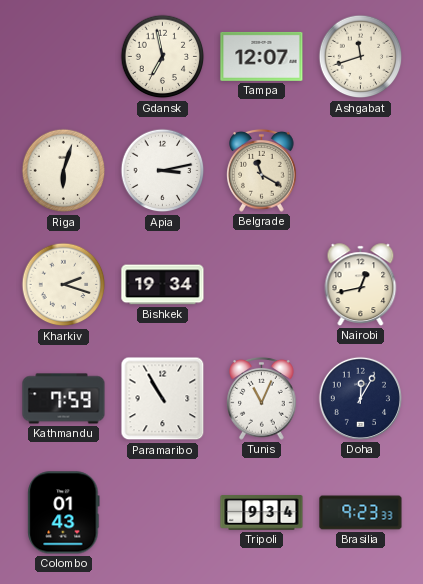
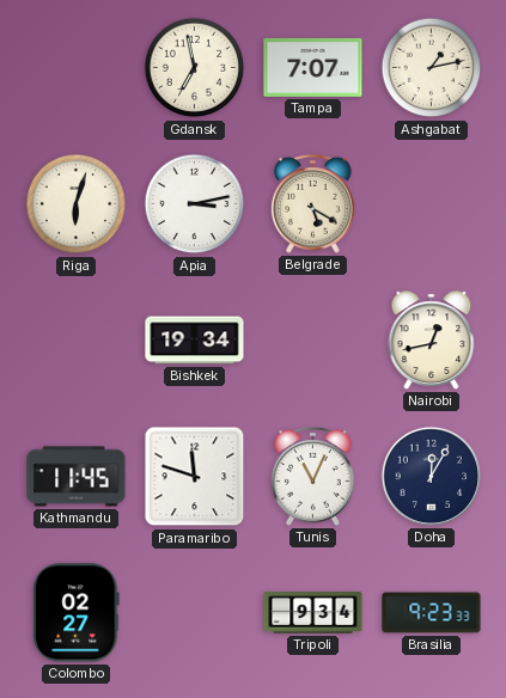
Tampa: 12:07 -> 7:07 (313, 67)
Ashgabat: 11:42 -> 1:13 (432, 68)
Belgrade: 11:20 -> 5:20 (313, 204)
Kharkiv: 2:18 -> none (64, 285)
Kathmandu: 7:59 -> 11:45 (77, 477)
Paramaribo: 10:55 -> 11:48 (195, 477)
Colombo: 01:43 -> 02:27 (77, 613)
